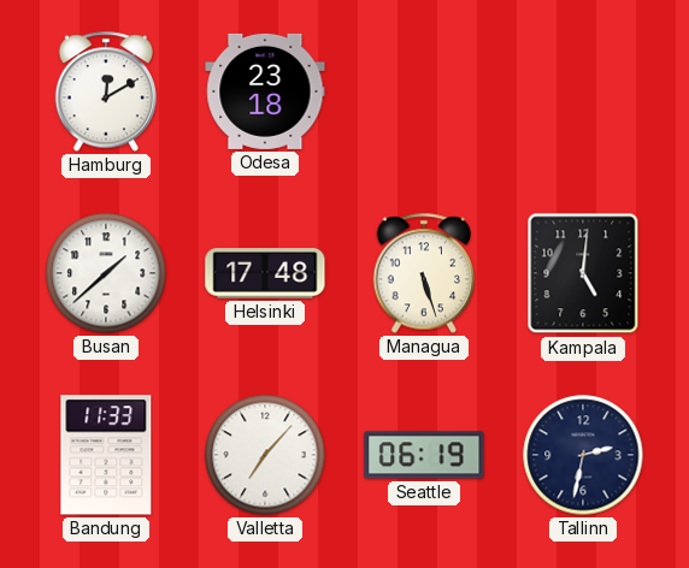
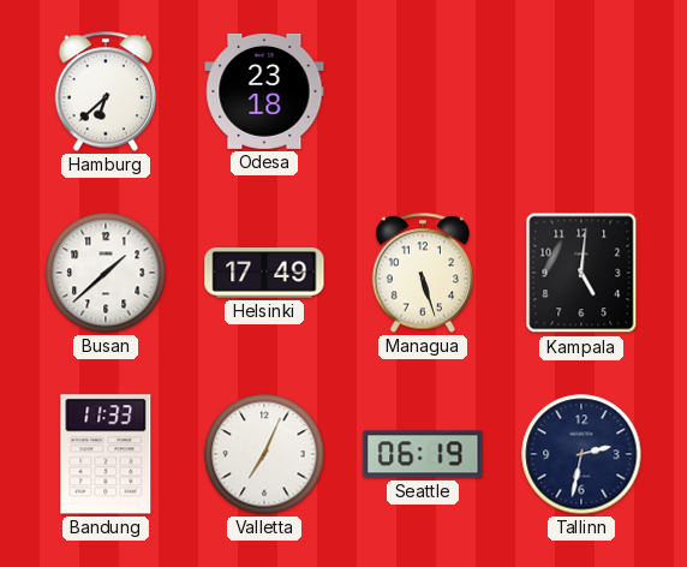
Hamburg: 12:10 -> 6:38 (106, 91)
Helsinki: 17:48 -> 17:49 (264, 273)
Valletta: 7:07 -> 7:04 (264, 454)
